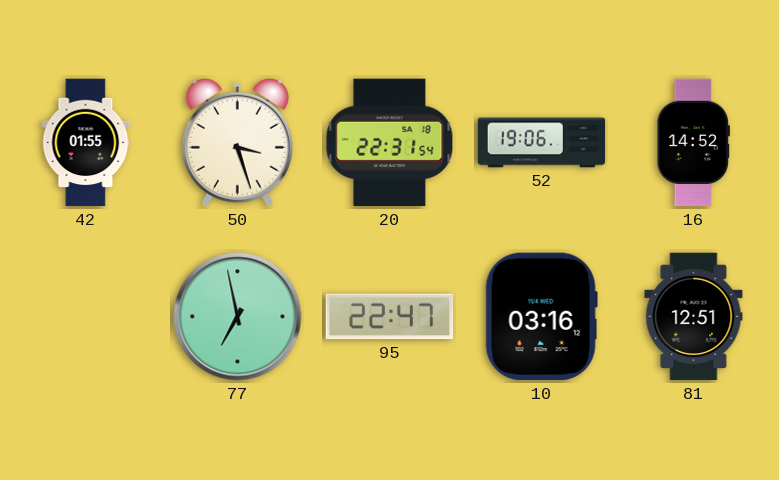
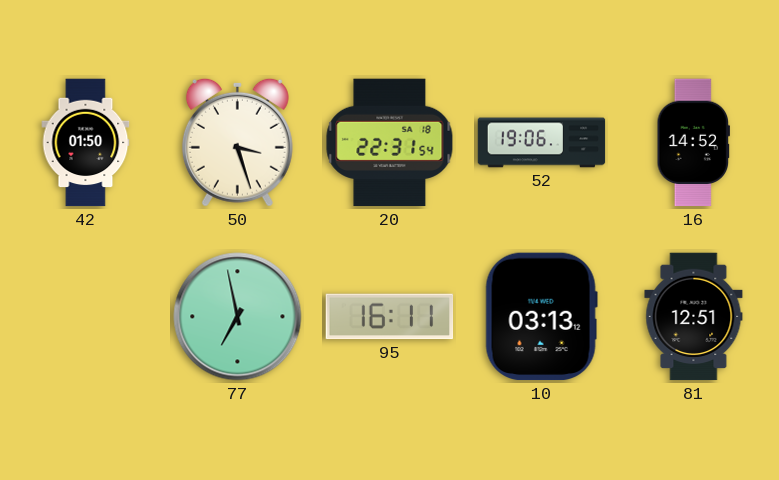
42: 01:55 -> 01:50 (86, 143)
95: 22:47 -> 16:11 (390, 317)
10: 03:16 -> 03:13 (541, 317)
